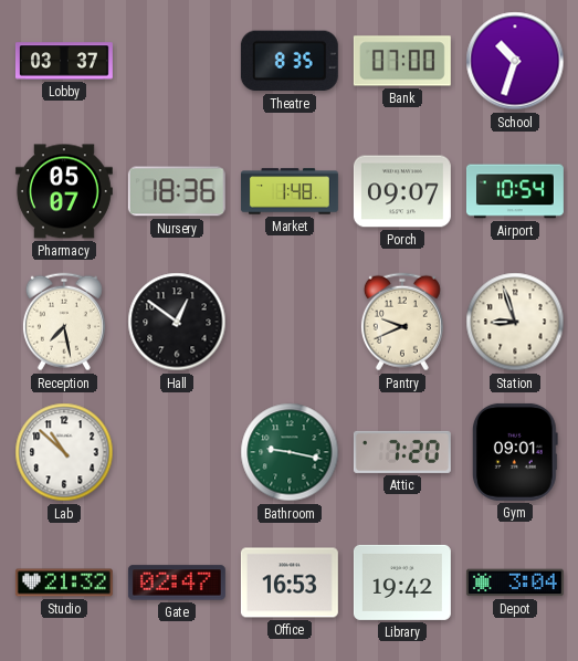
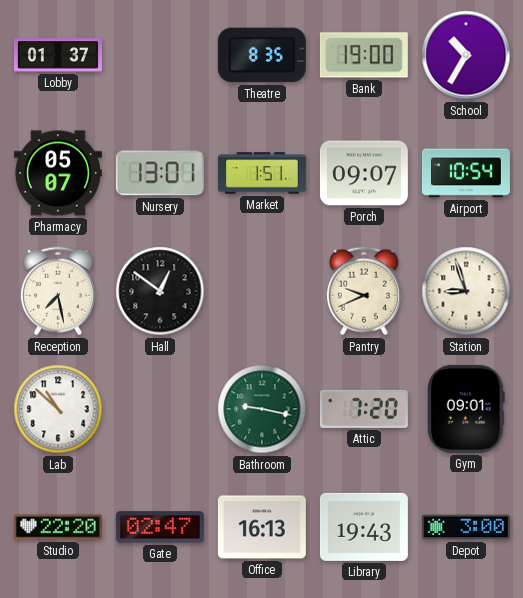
Lobby: 03:37 -> 01:37 (58, 55)
Bank: 07:00 -> 19:00 (364, 55)
School: 10:33 -> 10:35 (466, 55)
Nursery: 18:36 -> 13:01 (160, 173)
Market: 1:48 -> 1:51 (262, 173)
Studio: 21:32 -> 22:20 (58, 527)
Office: 16:53 -> 16:13 (262, 527)
Library: 19:42 -> 19:43 (364, 527)
Depot: 3:04 -> 3:00 (466, 527)
